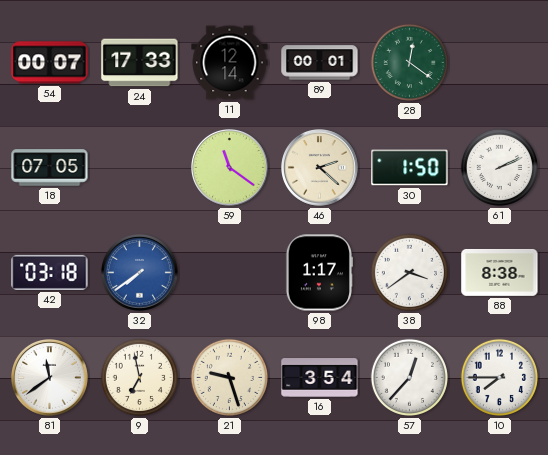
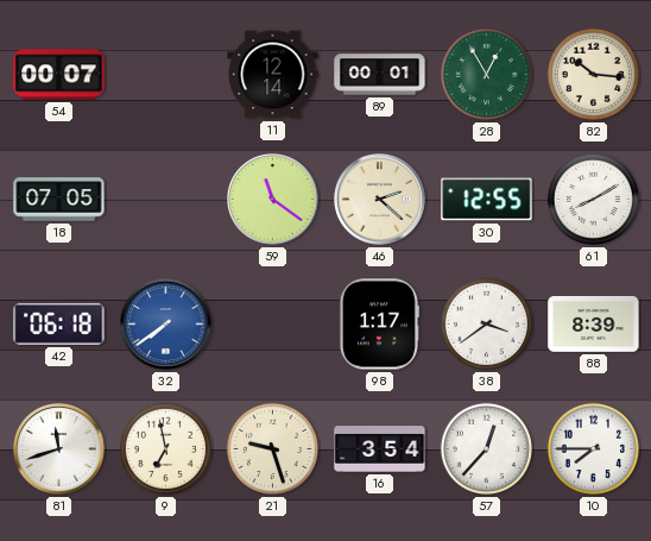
24: 17:33 -> none (140, 63)
28: 12:21 -> 12:55 (486, 74)
82: none -> 10:16 (593, 74)
30: 1:50 -> 12:55 (487, 200)
61: 2:11 -> 8:10 (593, 199)
42: 03:18 -> 06:18 (59, 323)
88: 8:38 -> 8:39 (594, 323)
81: 11:39 -> 11:42 (59, 449)
